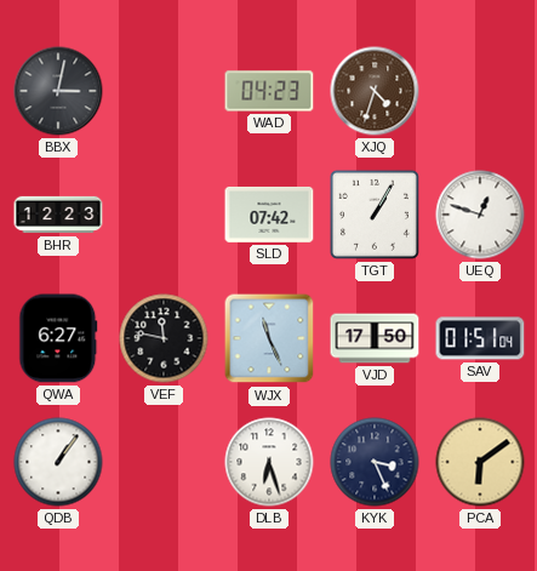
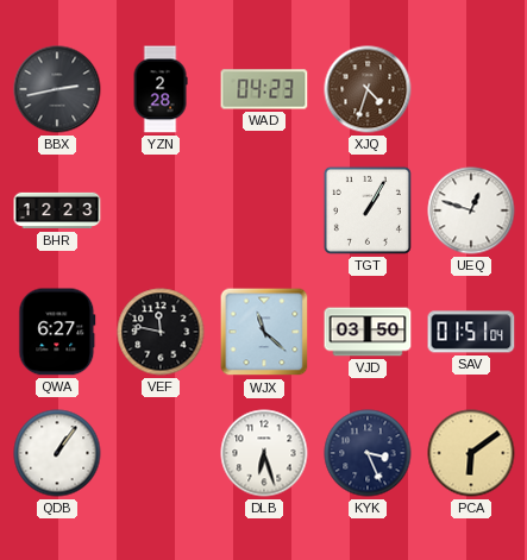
BBX: 3:02 -> 2:43 (57, 89)
YZN: none -> 2:28 (161, 89)
SLD: 07:42 -> none (269, 215)
WJX: 11:26 -> 11:22 (264, 332)
VJD: 17:50 -> 03:50 (368, 332)
